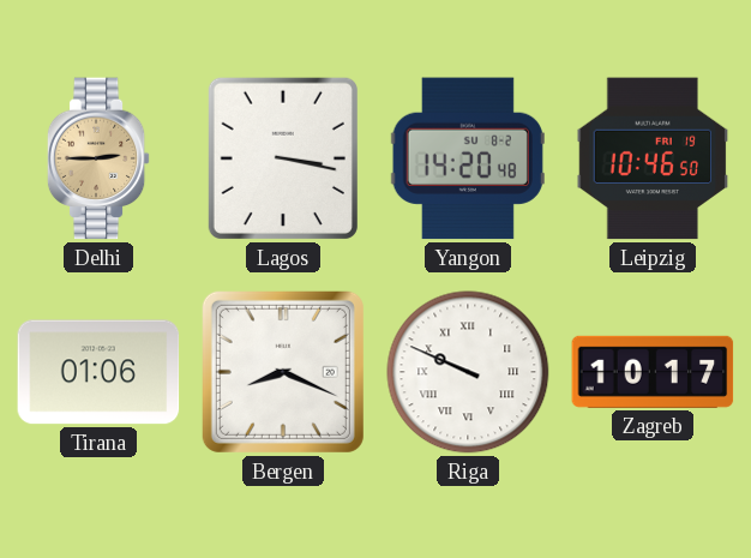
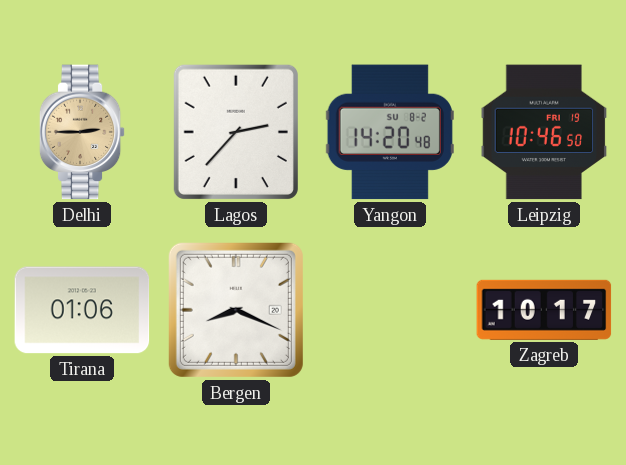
Lagos: 3:17 -> 2:37 (236, 132)
Riga: 9:49 -> none (468, 372)
